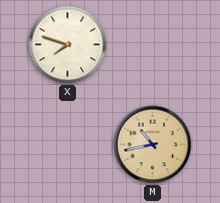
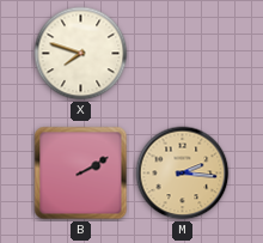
B: none -> 2:10 (81, 174)
M: 10:43 -> 2:16 (183, 174)
